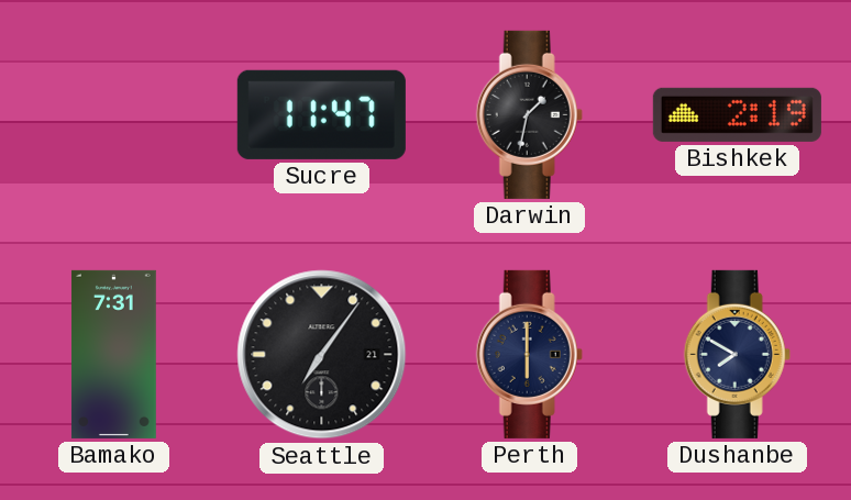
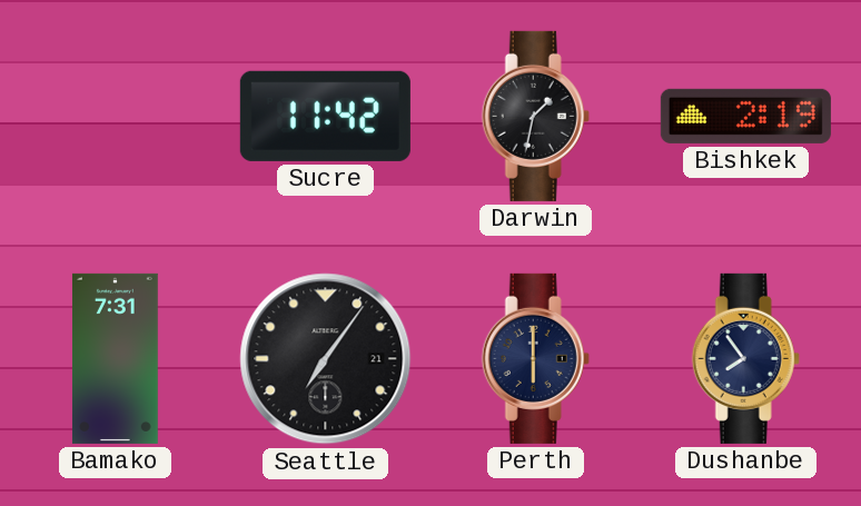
Sucre: 11:47 -> 11:42 (325, 116)
Dushanbe: 7:50 -> 7:54 (745, 358)
